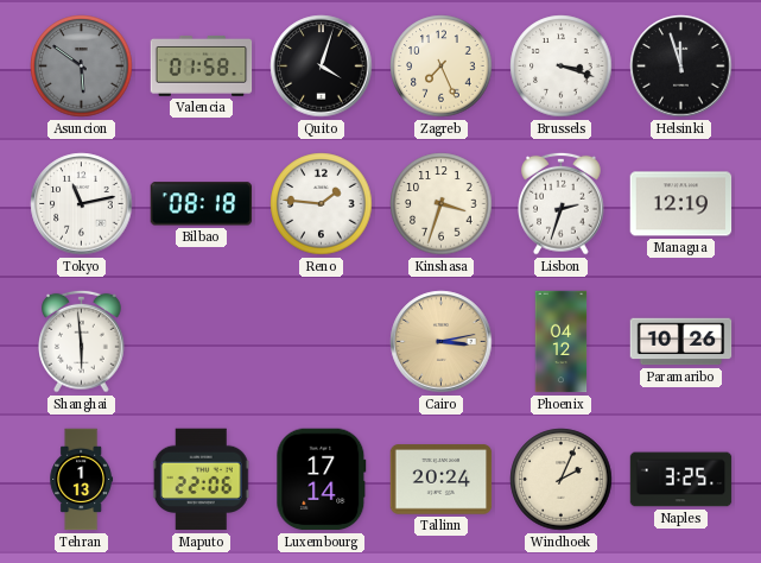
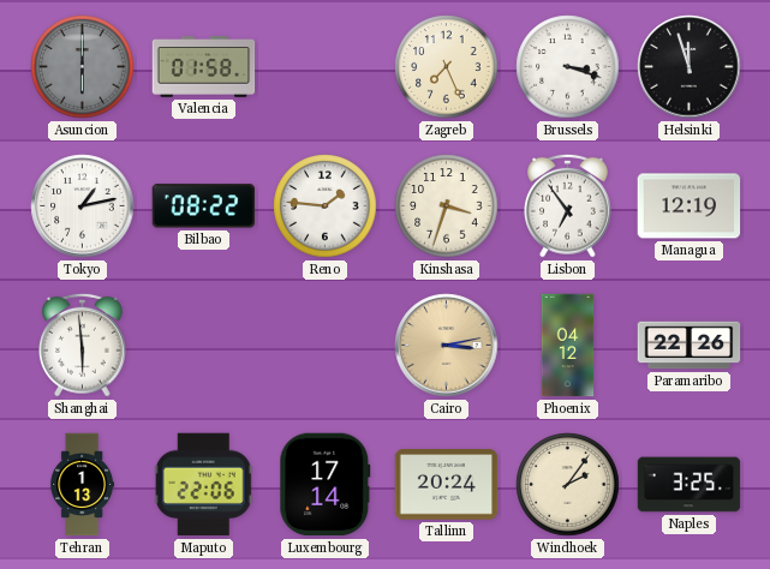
Asuncion: 5:51 -> 6:00 (83, 67)
Quito: 4:03 -> none (322, 67)
Tokyo: 11:13 -> 1:13 (83, 206)
Bilbao: 08:18 -> 08:22 (204, 206)
Lisbon: 2:33 -> 6:54 (568, 205)
Paramaribo: 10:26 -> 22:26 (690, 346)
Windhoek: 2:04 -> 2:06 (568, 485)
